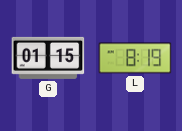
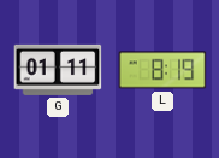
G: 01:15 -> 01:11 (58, 70)
